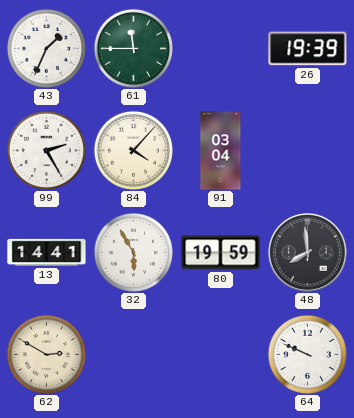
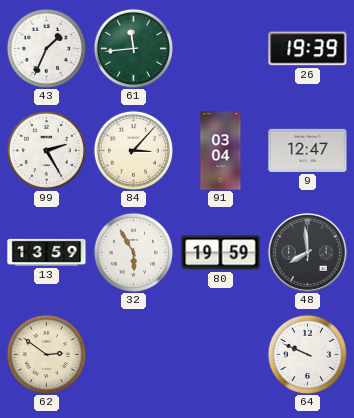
61: 11:45 -> 11:44 (133, 48)
84: 4:07 -> 3:07 (133, 150)
9: none -> 12:47 (308, 150)
13: 14:41 -> 13:59 (47, 252)
62: 2:50 -> 2:51 (46, 354)
